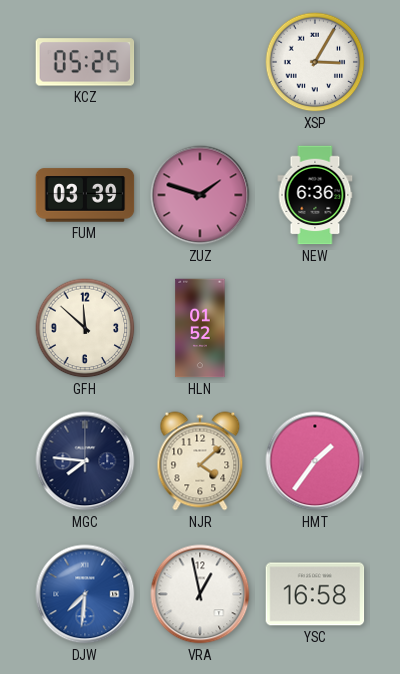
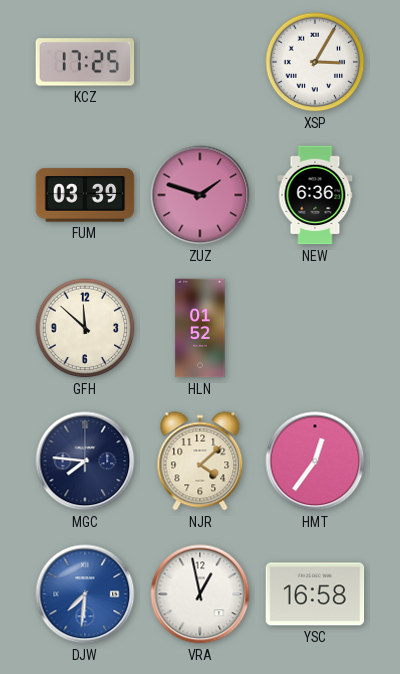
KCZ: 05:25 -> 17:25 (85, 62)
HMT: 1:36 -> 12:36 (315, 461)
